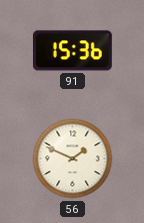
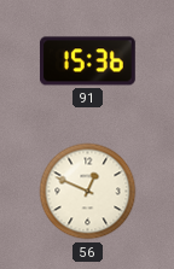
56: 1:49 -> 12:49 (88, 192)
